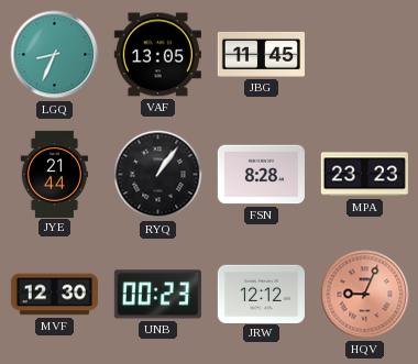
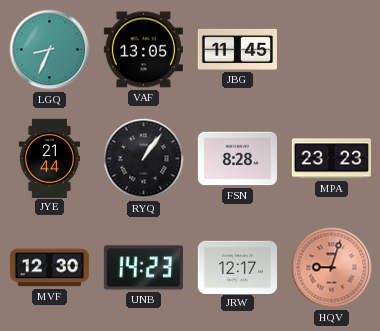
UNB: 00:23 -> 14:23 (143, 268)
JRW: 12:12 -> 12:17 (237, 267)
HQV: 9:04 -> 9:03 (332, 268)
